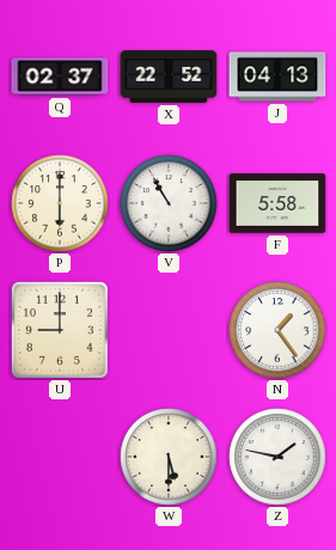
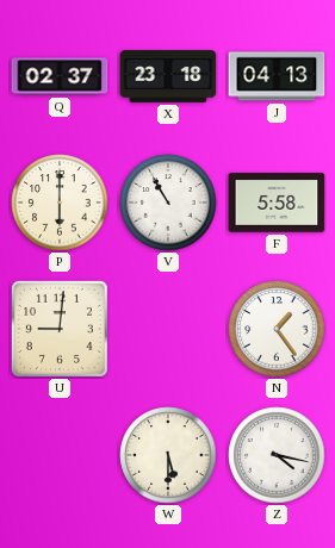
X: 22:52 -> 23:18 (168, 76)
U: 9:00 -> 9:01 (60, 329)
Z: 1:47 -> 4:17 (277, 455)
